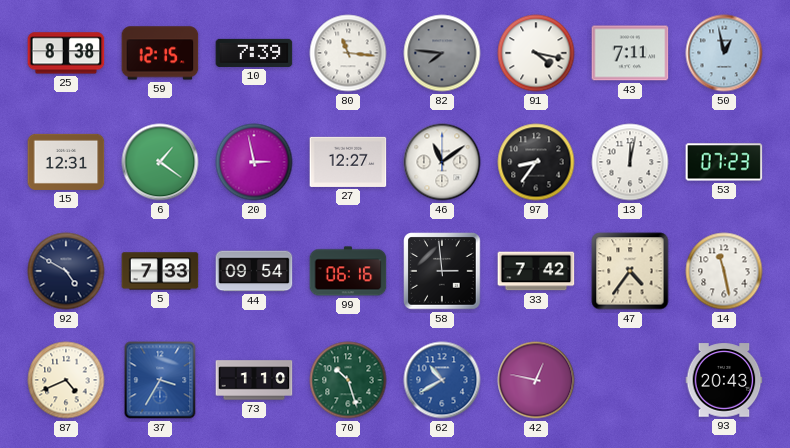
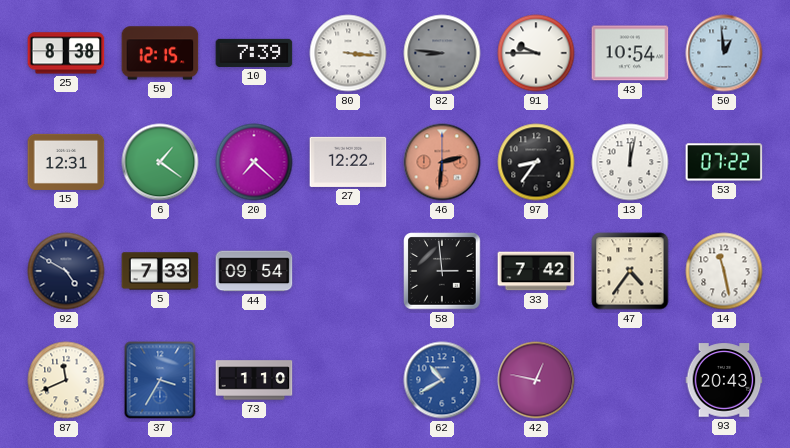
80: 11:16 -> 3:16 (348, 53)
82: 7:46 -> 8:46 (442, 53)
91: 4:17 -> 9:45 (536, 53)
43: 7:11 -> 10:54 (630, 53)
50: 12:58 -> 12:59 (724, 53)
20: 2:58 -> 7:22 (254, 162)
27: 12:27 -> 12:22 (348, 162)
46: 11:09 -> 2:31 (442, 162)
46 dial: white -> salmon (442, 162)
53: 07:23 -> 07:22 (724, 162)
99: 06:16 -> none (348, 271)
87: 4:41 -> 11:41 (66, 380)
70: 10:27 -> none (348, 380)
